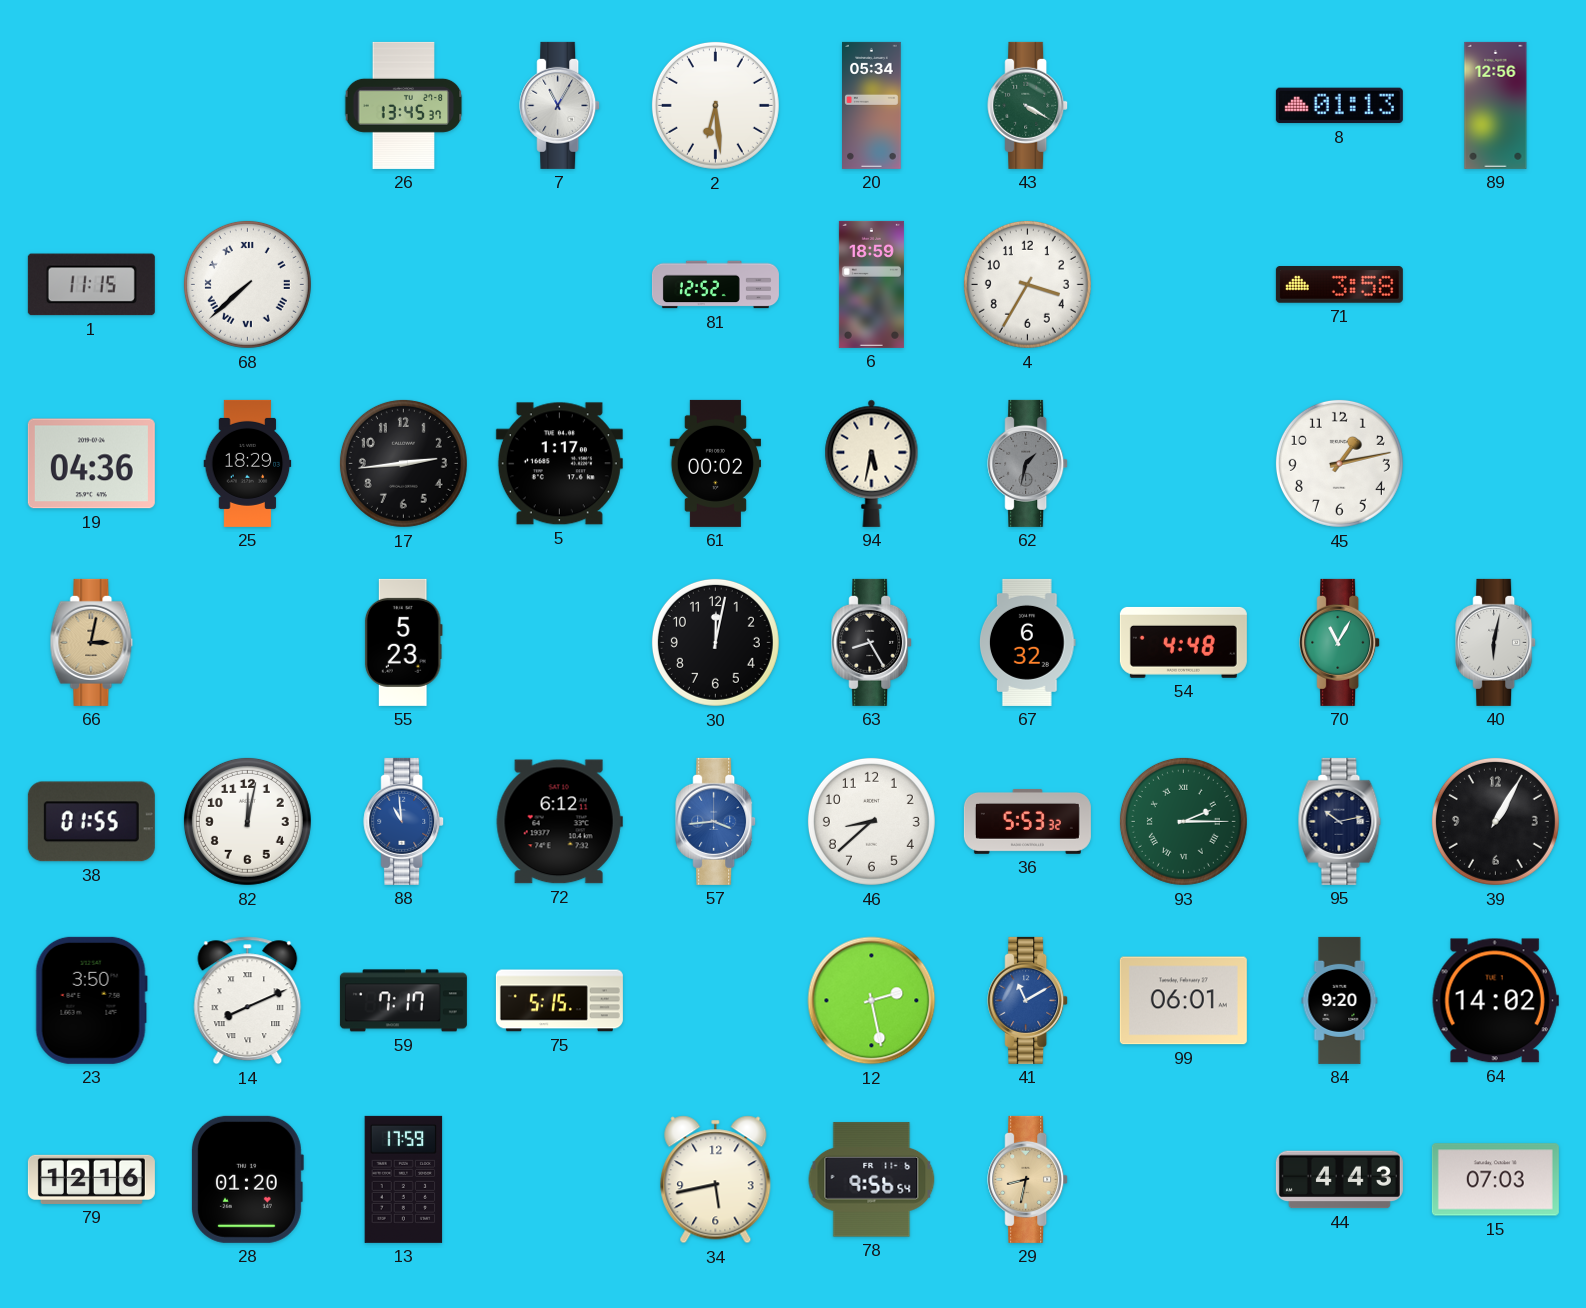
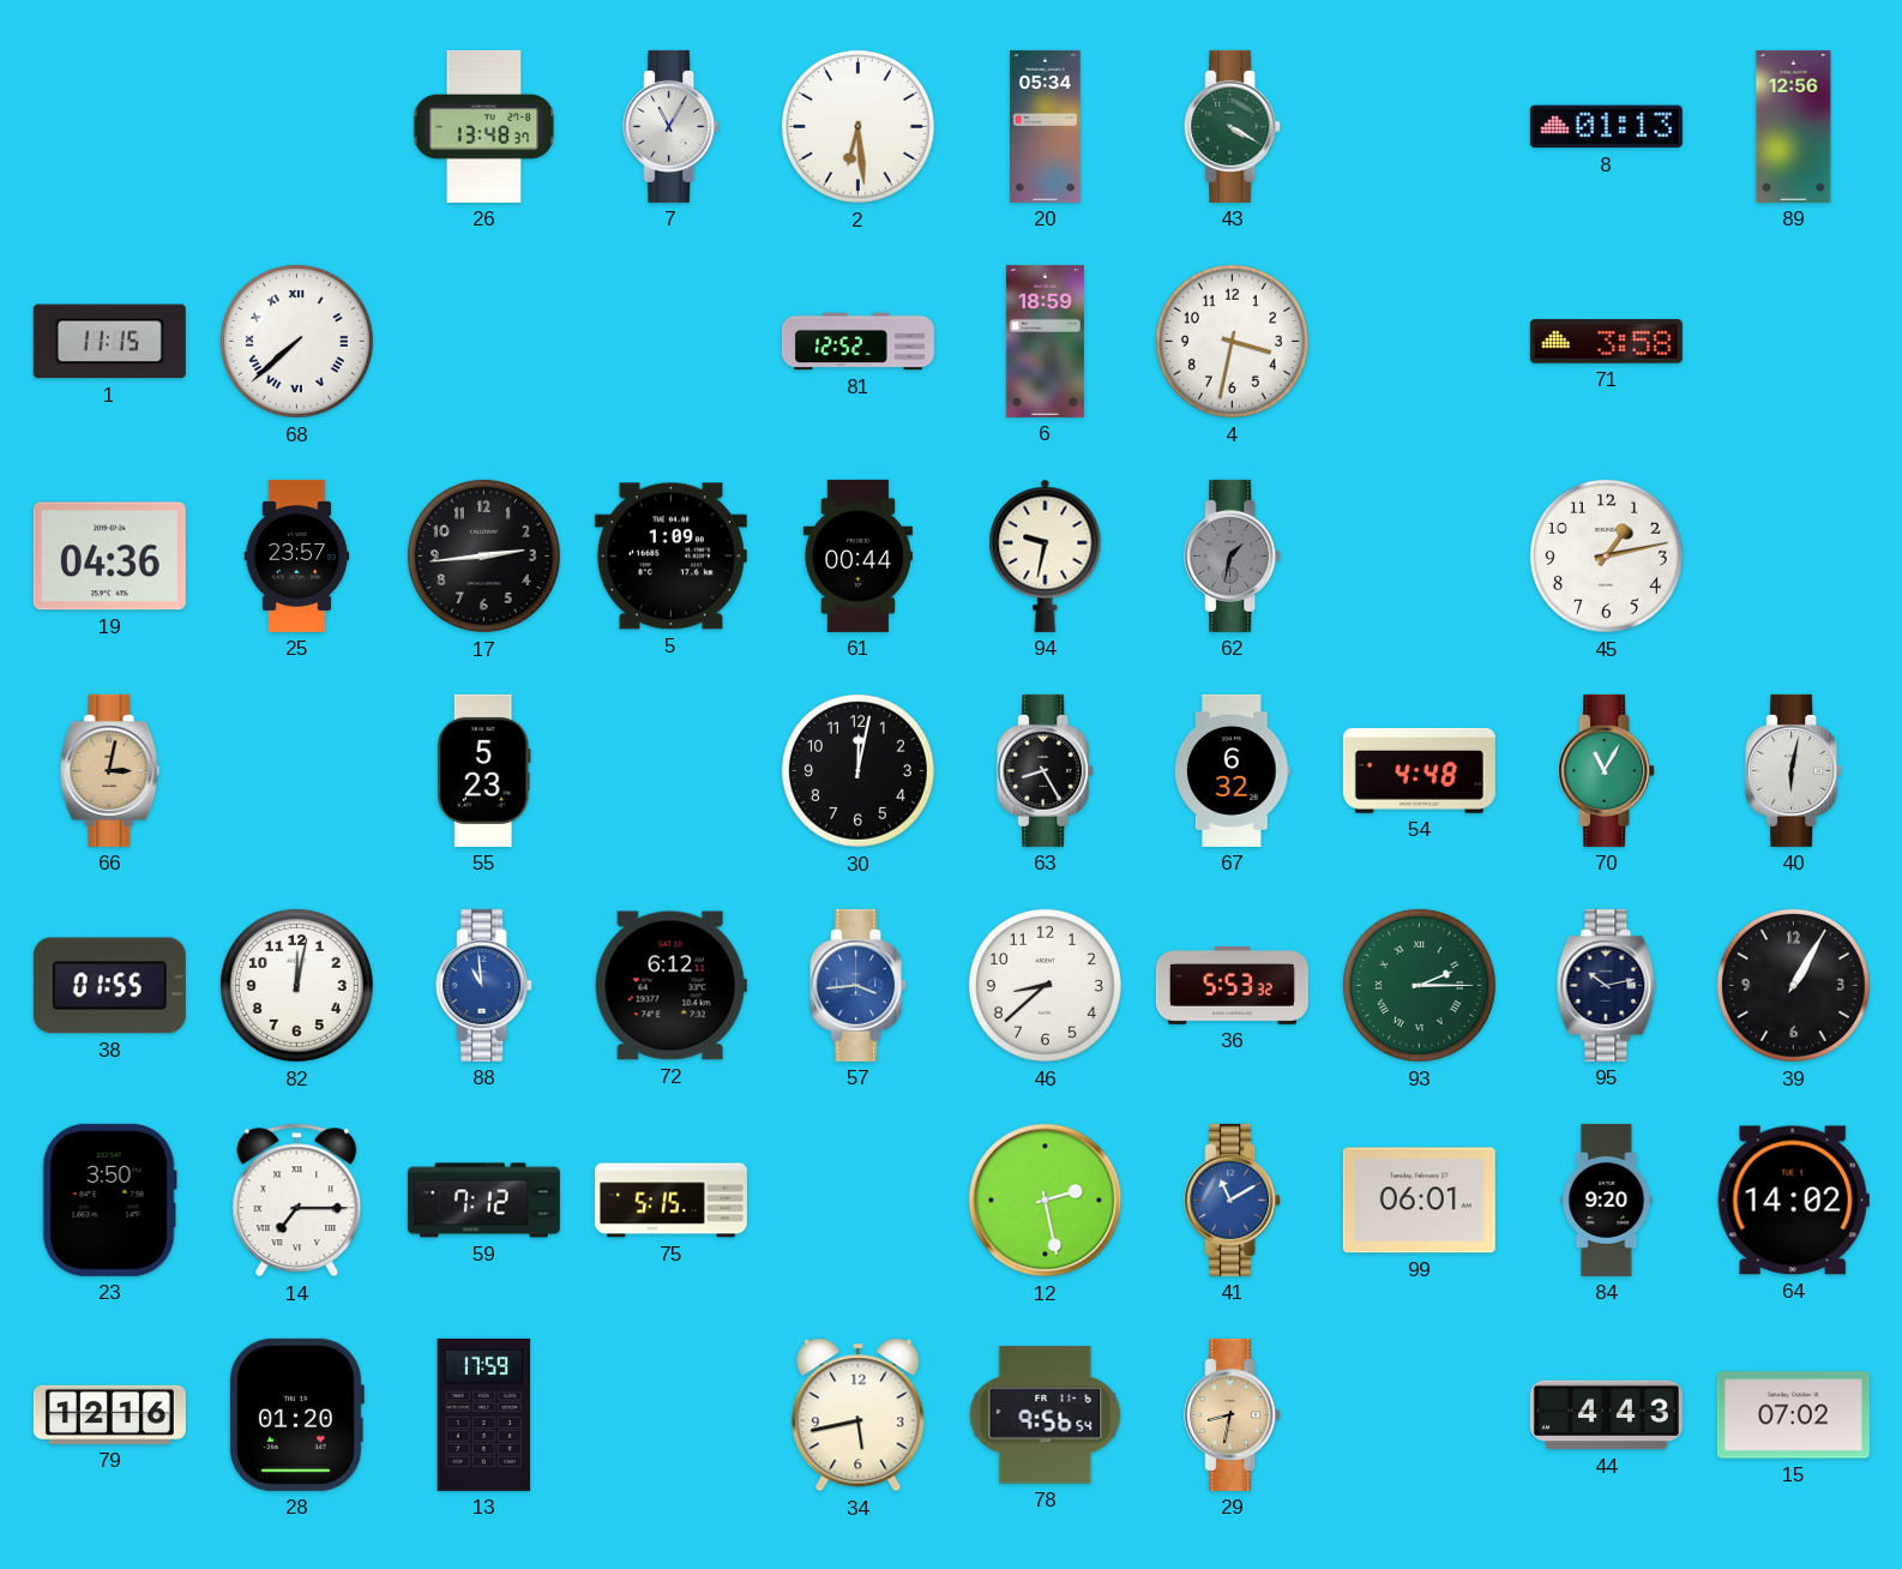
26: 13:45 -> 13:48 (484, 126)
4: 3:35 -> 3:32 (1232, 341)
25: 18:29 -> 23:57 (297, 555)
5: 1:17 -> 1:09 (670, 557)
61: 00:02 -> 00:44 (857, 555)
94: 5:32 -> 9:32 (1046, 555)
14: 8:11 -> 7:15 (297, 1201)
59: 7:17 -> 7:12 (483, 1201)
15: 07:03 -> 07:02 (1793, 1415)
